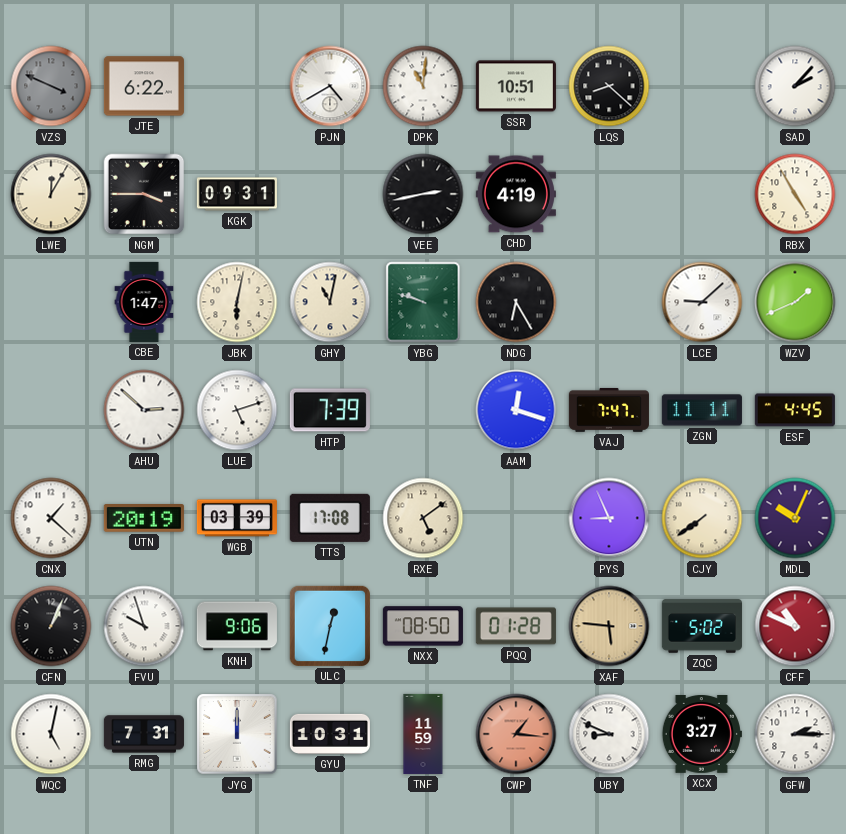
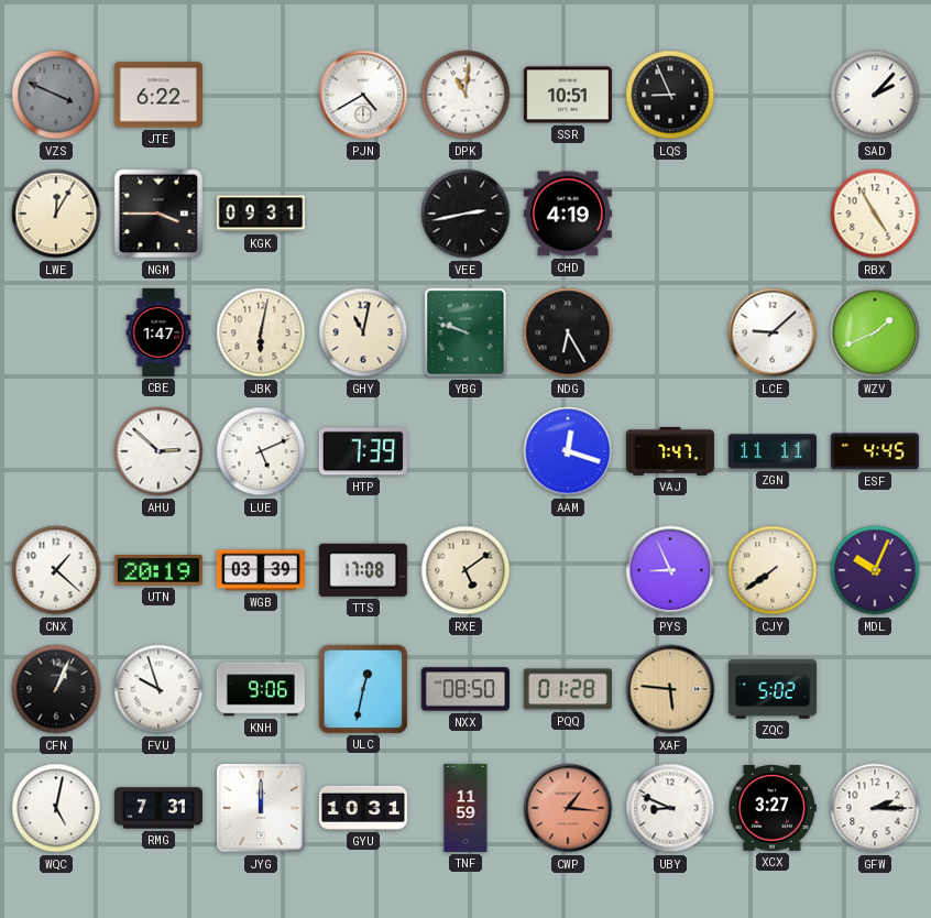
LQS: 8:22 -> 8:56 (670, 95)
LUE: 5:12 -> 5:11 (261, 451)
CFF: 10:49 -> none (795, 626)
